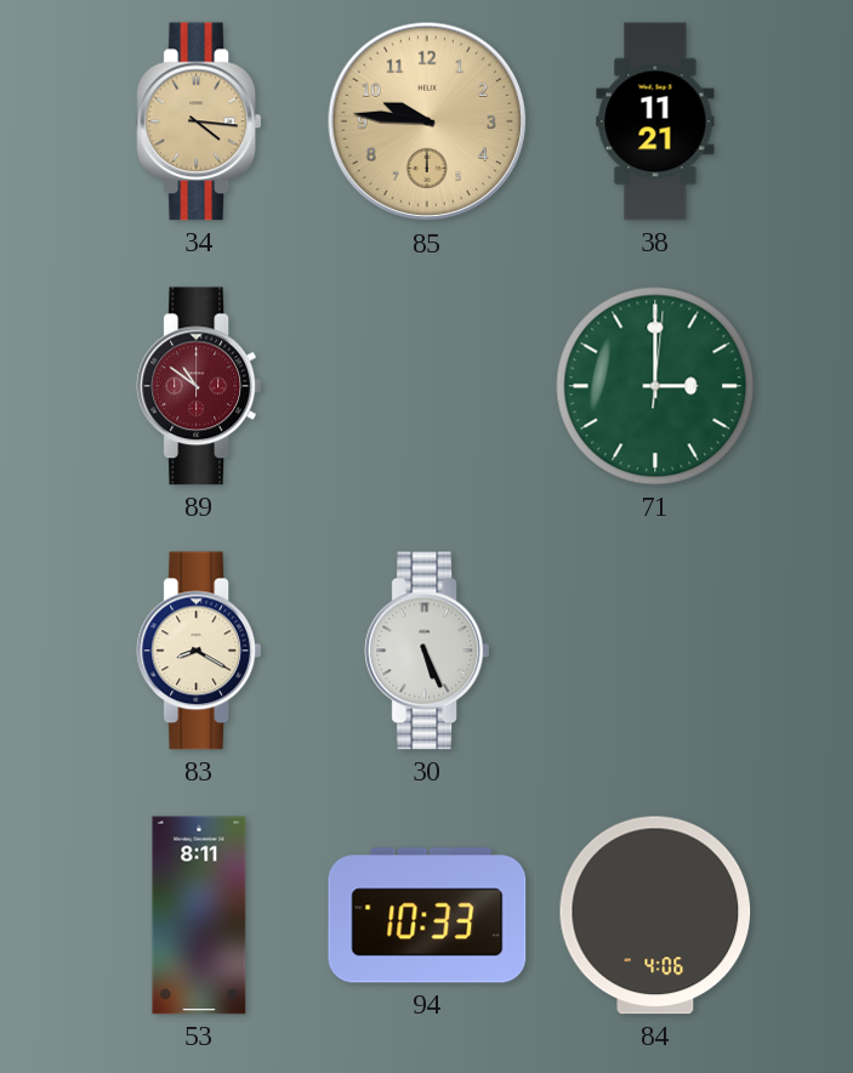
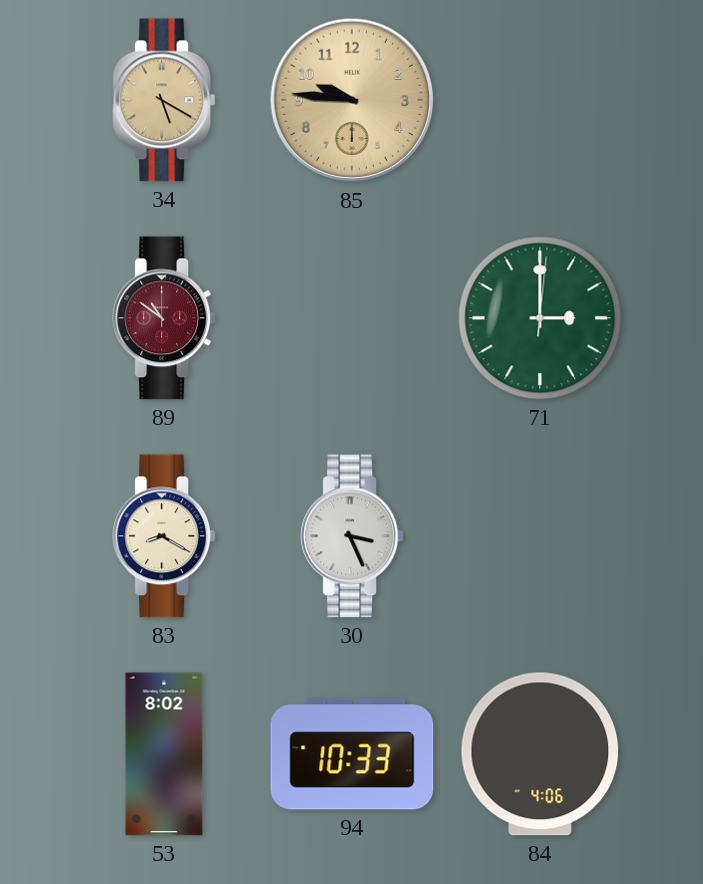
34: 4:16 -> 5:20 (163, 100)
38: 11:21 -> none (655, 121)
30: 5:26 -> 3:26 (351, 536)
53: 8:11 -> 8:02 (164, 754)
